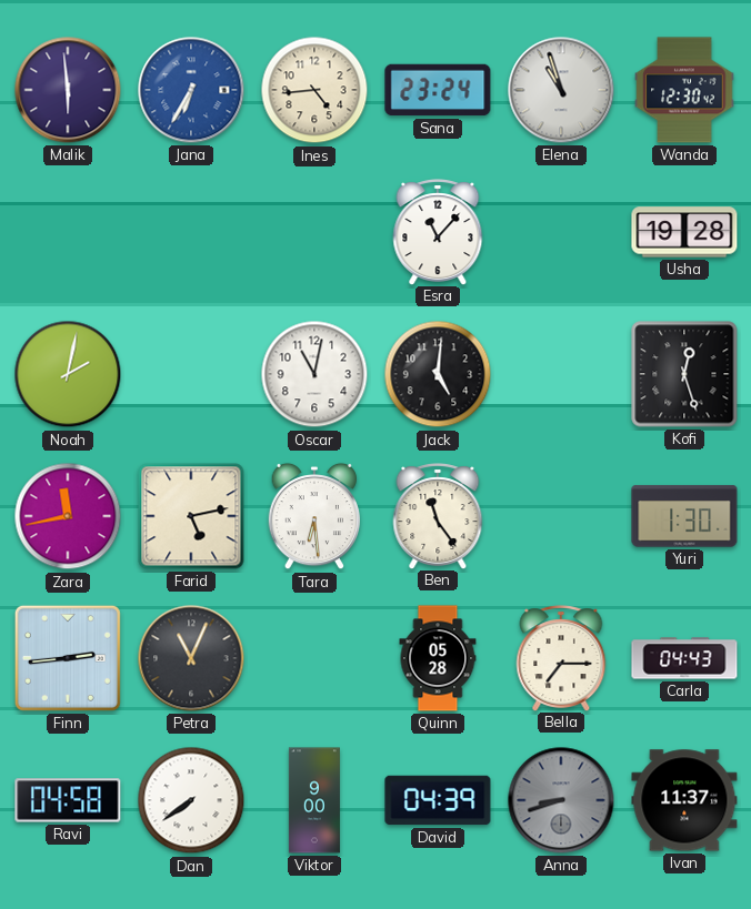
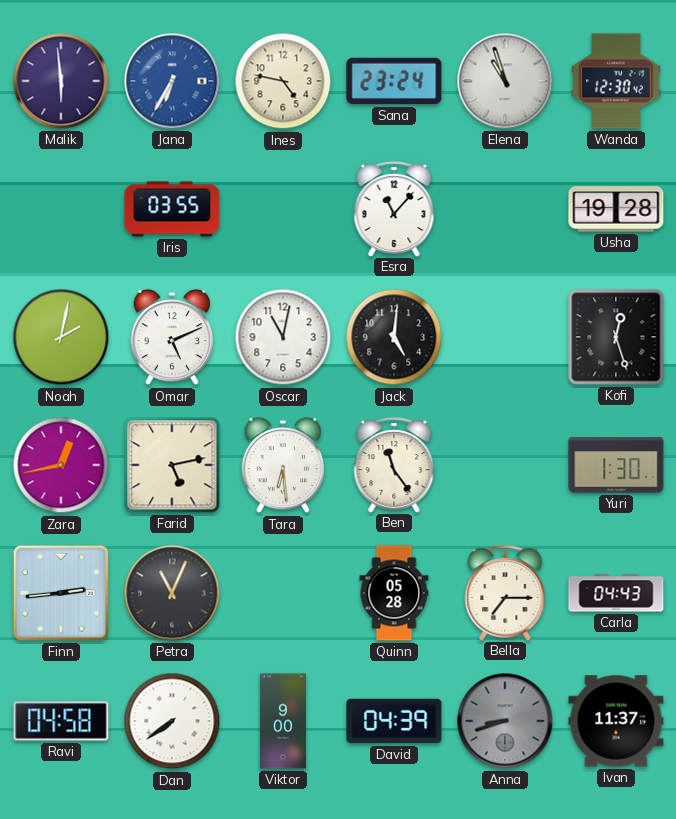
Ines: 4:44 -> 4:47 (283, 81)
Iris: none -> 03:55 (172, 209)
Omar: none -> 5:11 (171, 337)
Zara: 11:43 -> 12:43 (61, 465)
